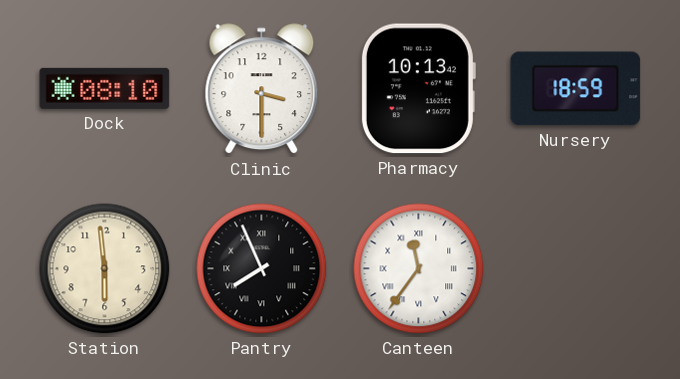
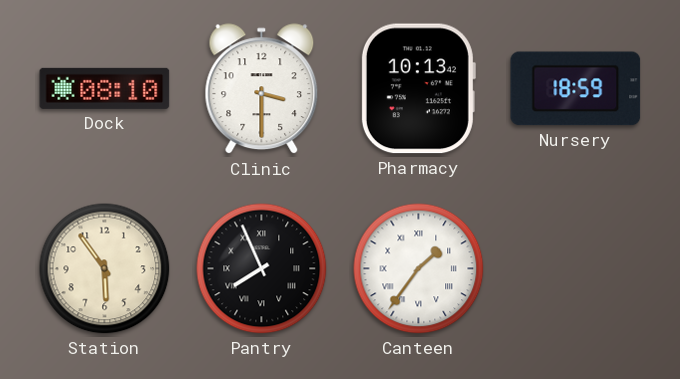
Station: 5:59 -> 5:54 (105, 269)
Canteen: 11:36 -> 1:36 (419, 269)
